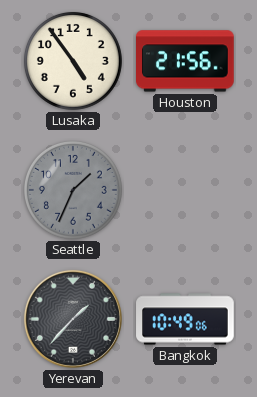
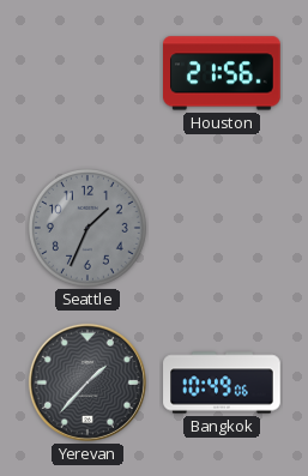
Lusaka: 4:54 -> none (73, 61)
